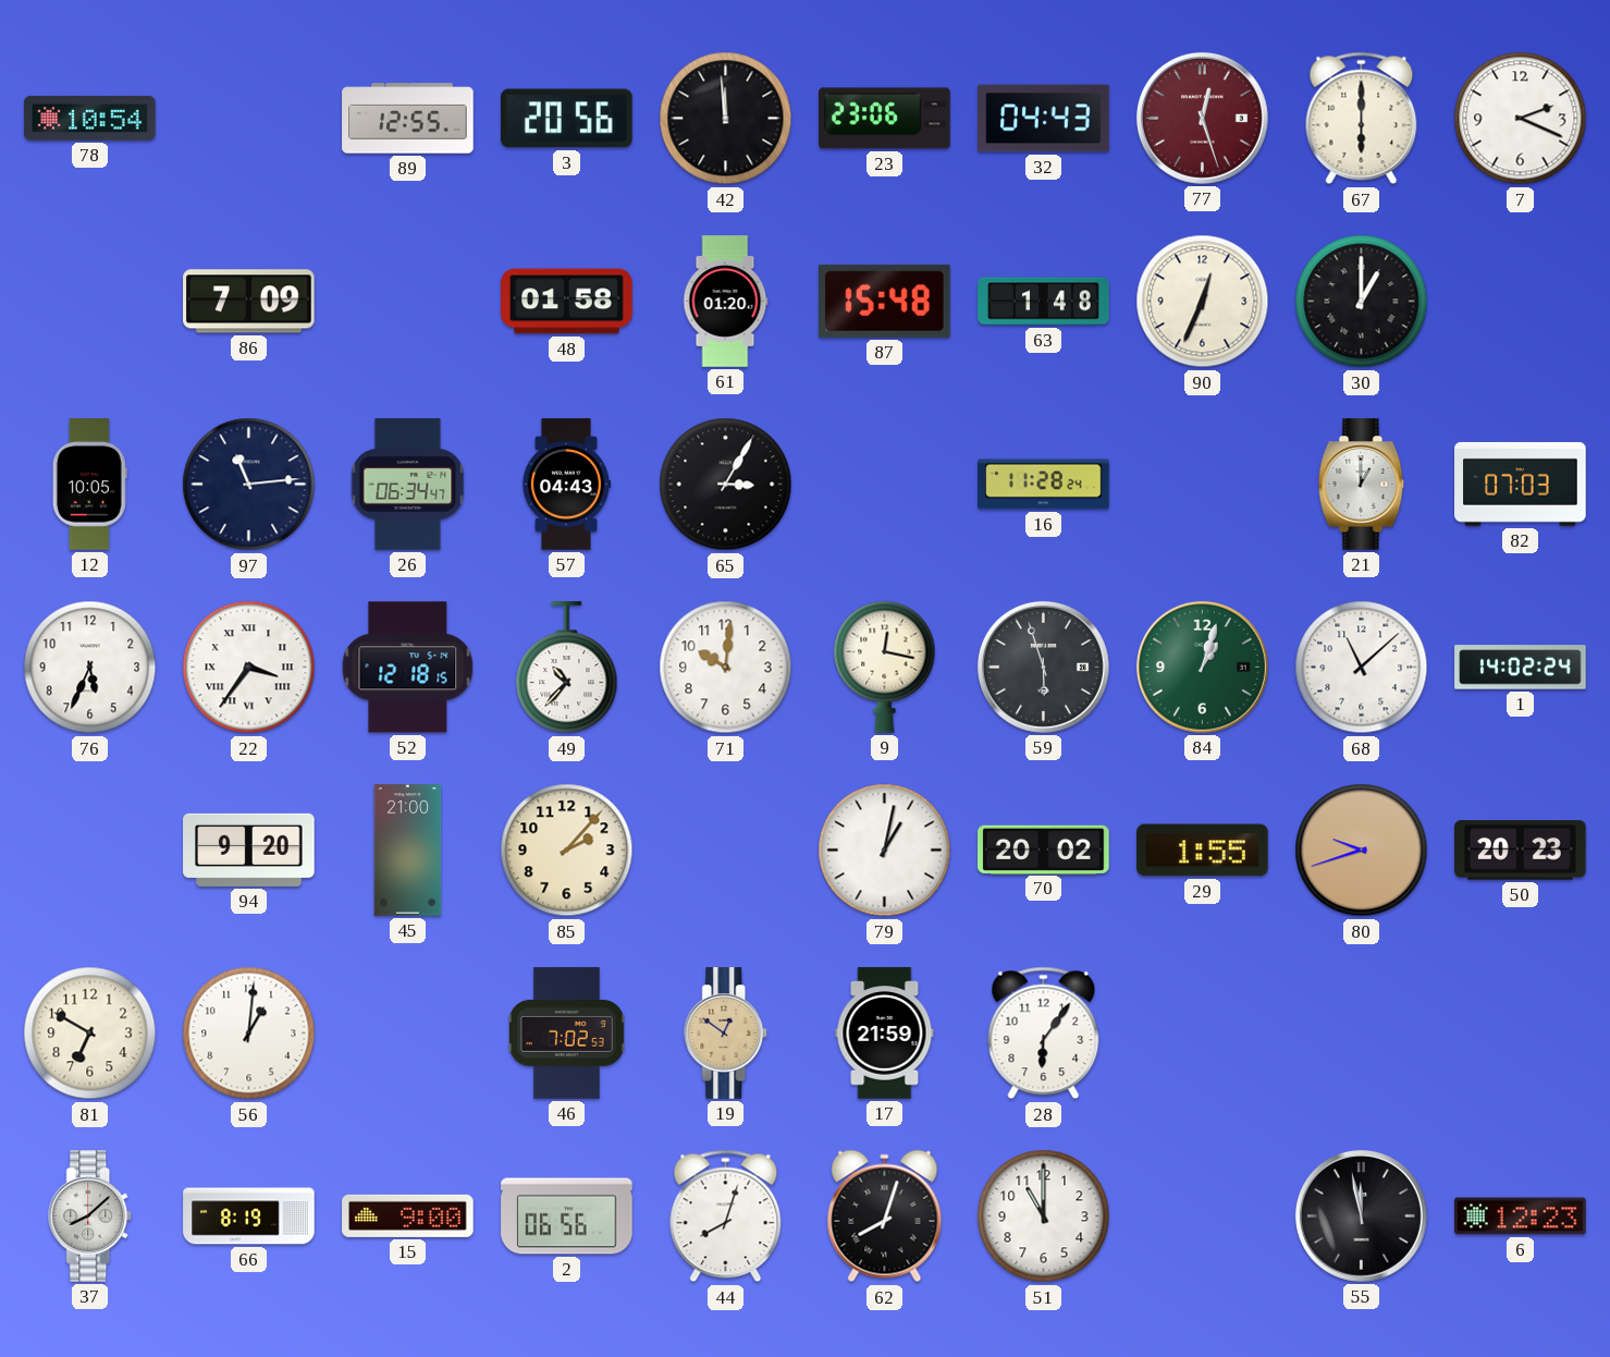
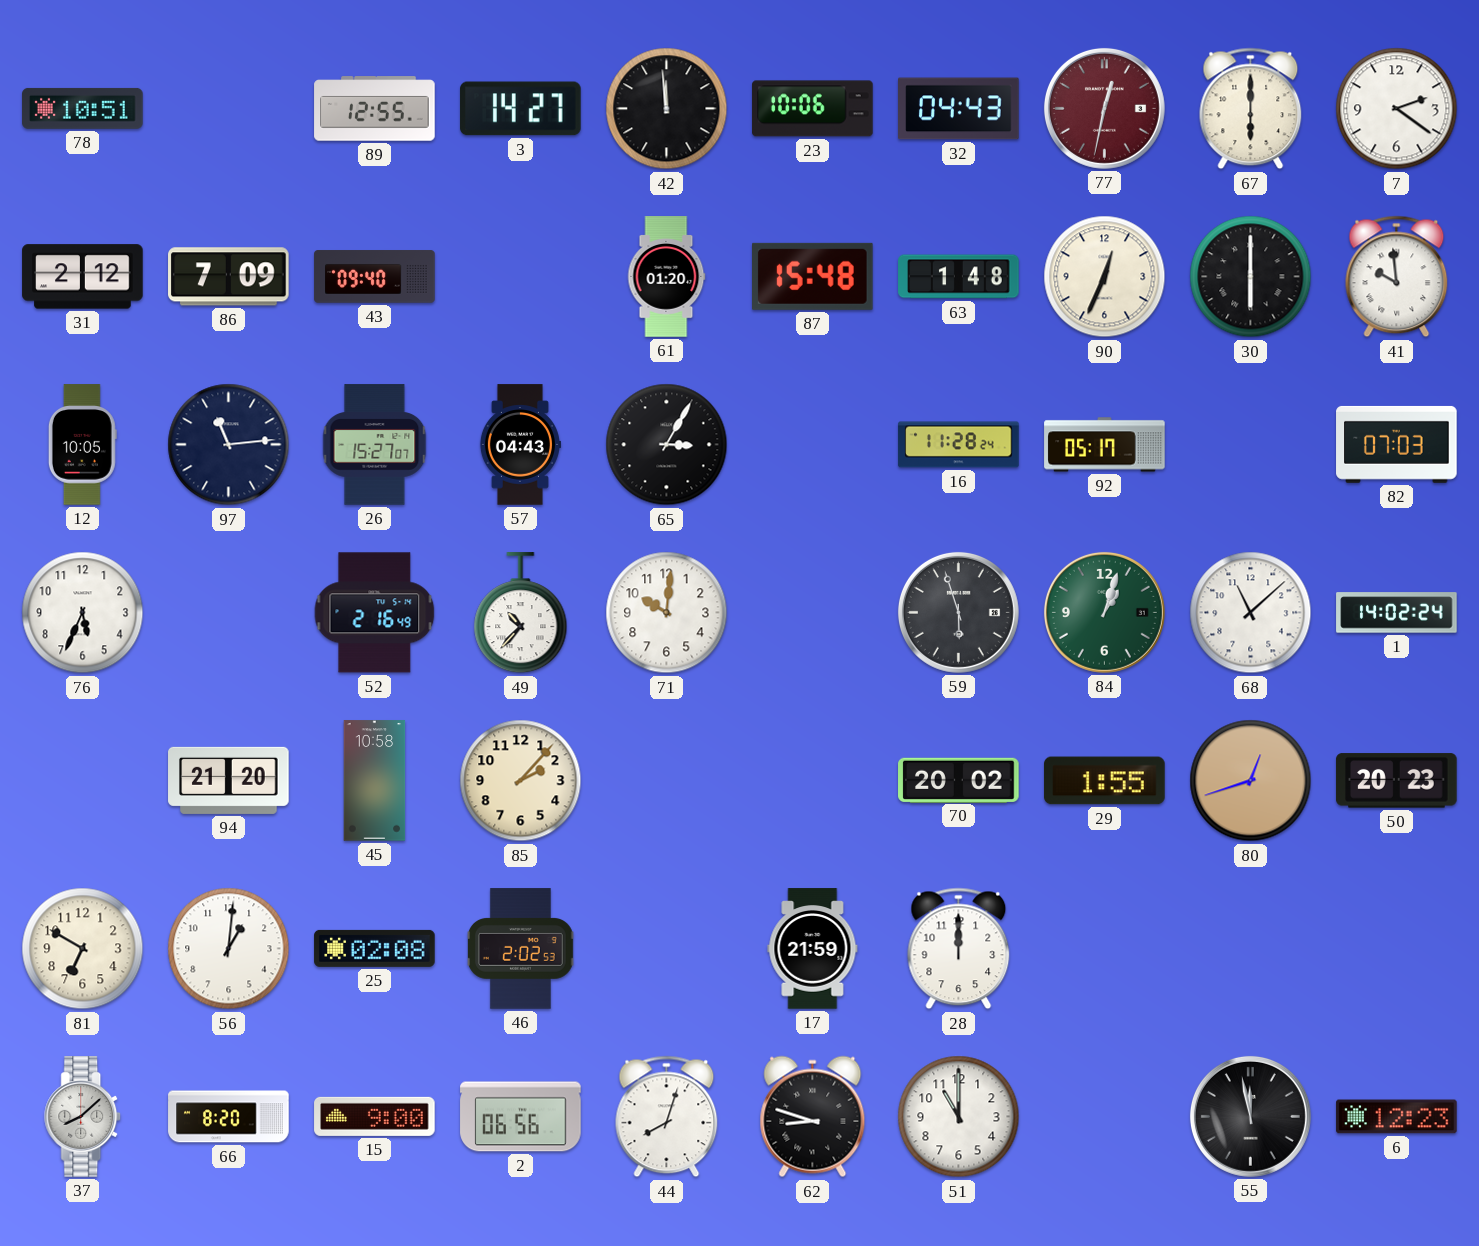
78: 10:54 -> 10:51 (83, 108)
3: 20:56 -> 14:27 (521, 109)
23: 23:06 -> 10:06 (813, 109)
77: 12:27 -> 12:32 (1104, 108)
7: 2:19 -> 2:21 (1397, 109)
31: none -> 2:12 (83, 277)
43: none -> 09:40 (375, 277)
48: 01:58 -> none (567, 302)
30: 1:00 -> 6:00 (1251, 277)
41: none -> 9:59 (1397, 277)
26: 06:34 -> 15:27 (375, 445)
92: none -> 05:17 (1105, 445)
21: 1:00 -> none (1362, 485)
22: 3:36 -> none (249, 668)
52: 12:18 -> 2:16 (375, 613)
9: 12:17 -> none (885, 667)
94: 9:20 -> 21:20 (229, 780)
45: 21:00 -> 10:58 (375, 781)
79: 1:02 -> none (885, 851)
80: 9:42 -> 12:42 (1251, 781)
25: none -> 02:08 (375, 948)
46: 7:02 -> 2:02 (521, 949)
19: 12:51 -> none (726, 1034)
28: 6:06 -> 12:00 (959, 949)
66: 8:19 -> 8:20 (229, 1117)
62: 8:03 -> 8:48 (813, 1117)
